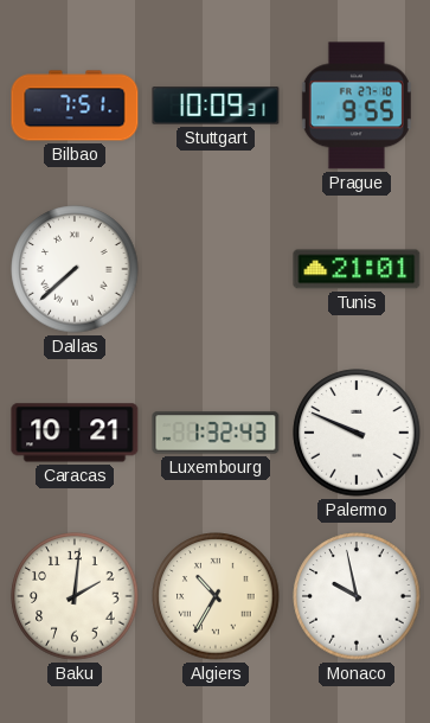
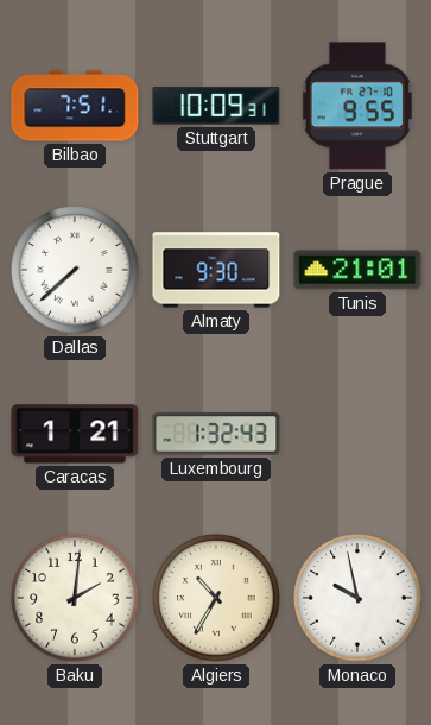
Almaty: none -> 9:30 (216, 270)
Caracas: 10:21 -> 1:21 (75, 434)
Palermo: 9:49 -> none (357, 433)
